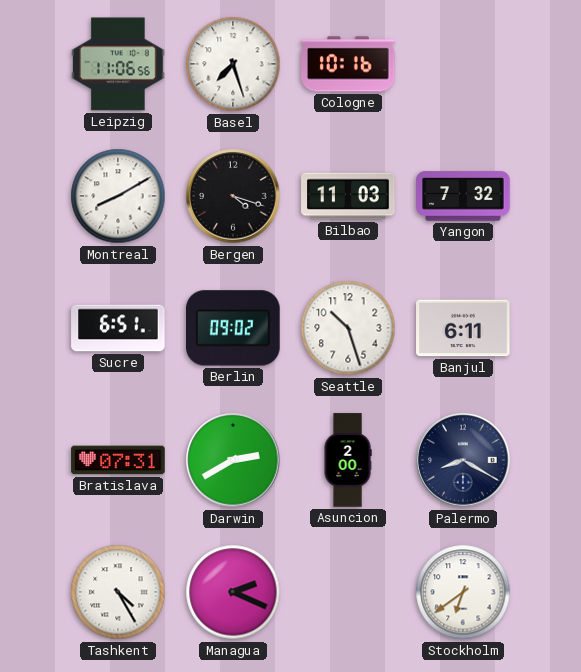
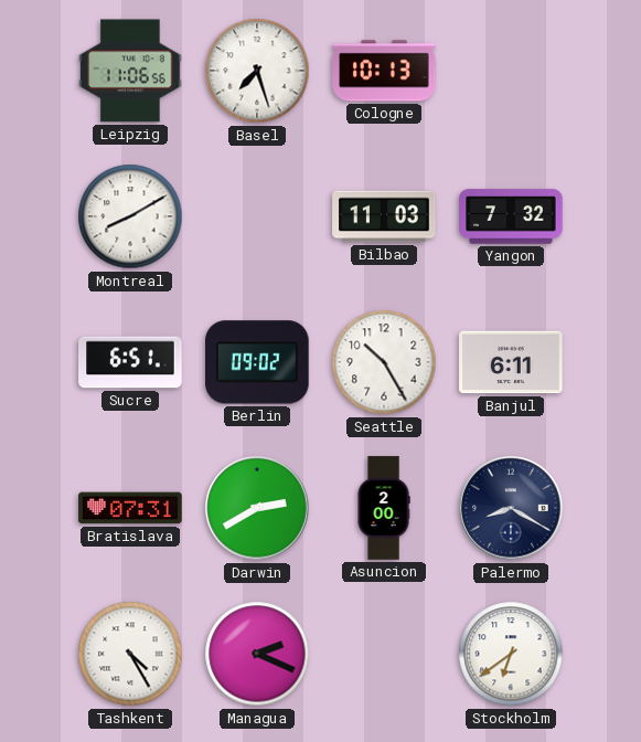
Cologne: 10:16 -> 10:13 (384, 71)
Bergen: 4:18 -> none (233, 196)
Seattle: 10:27 -> 10:25 (384, 362)
